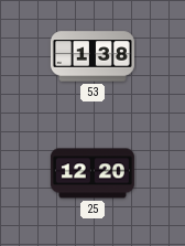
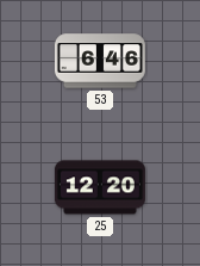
53: 1:38 -> 6:46 (100, 61)
